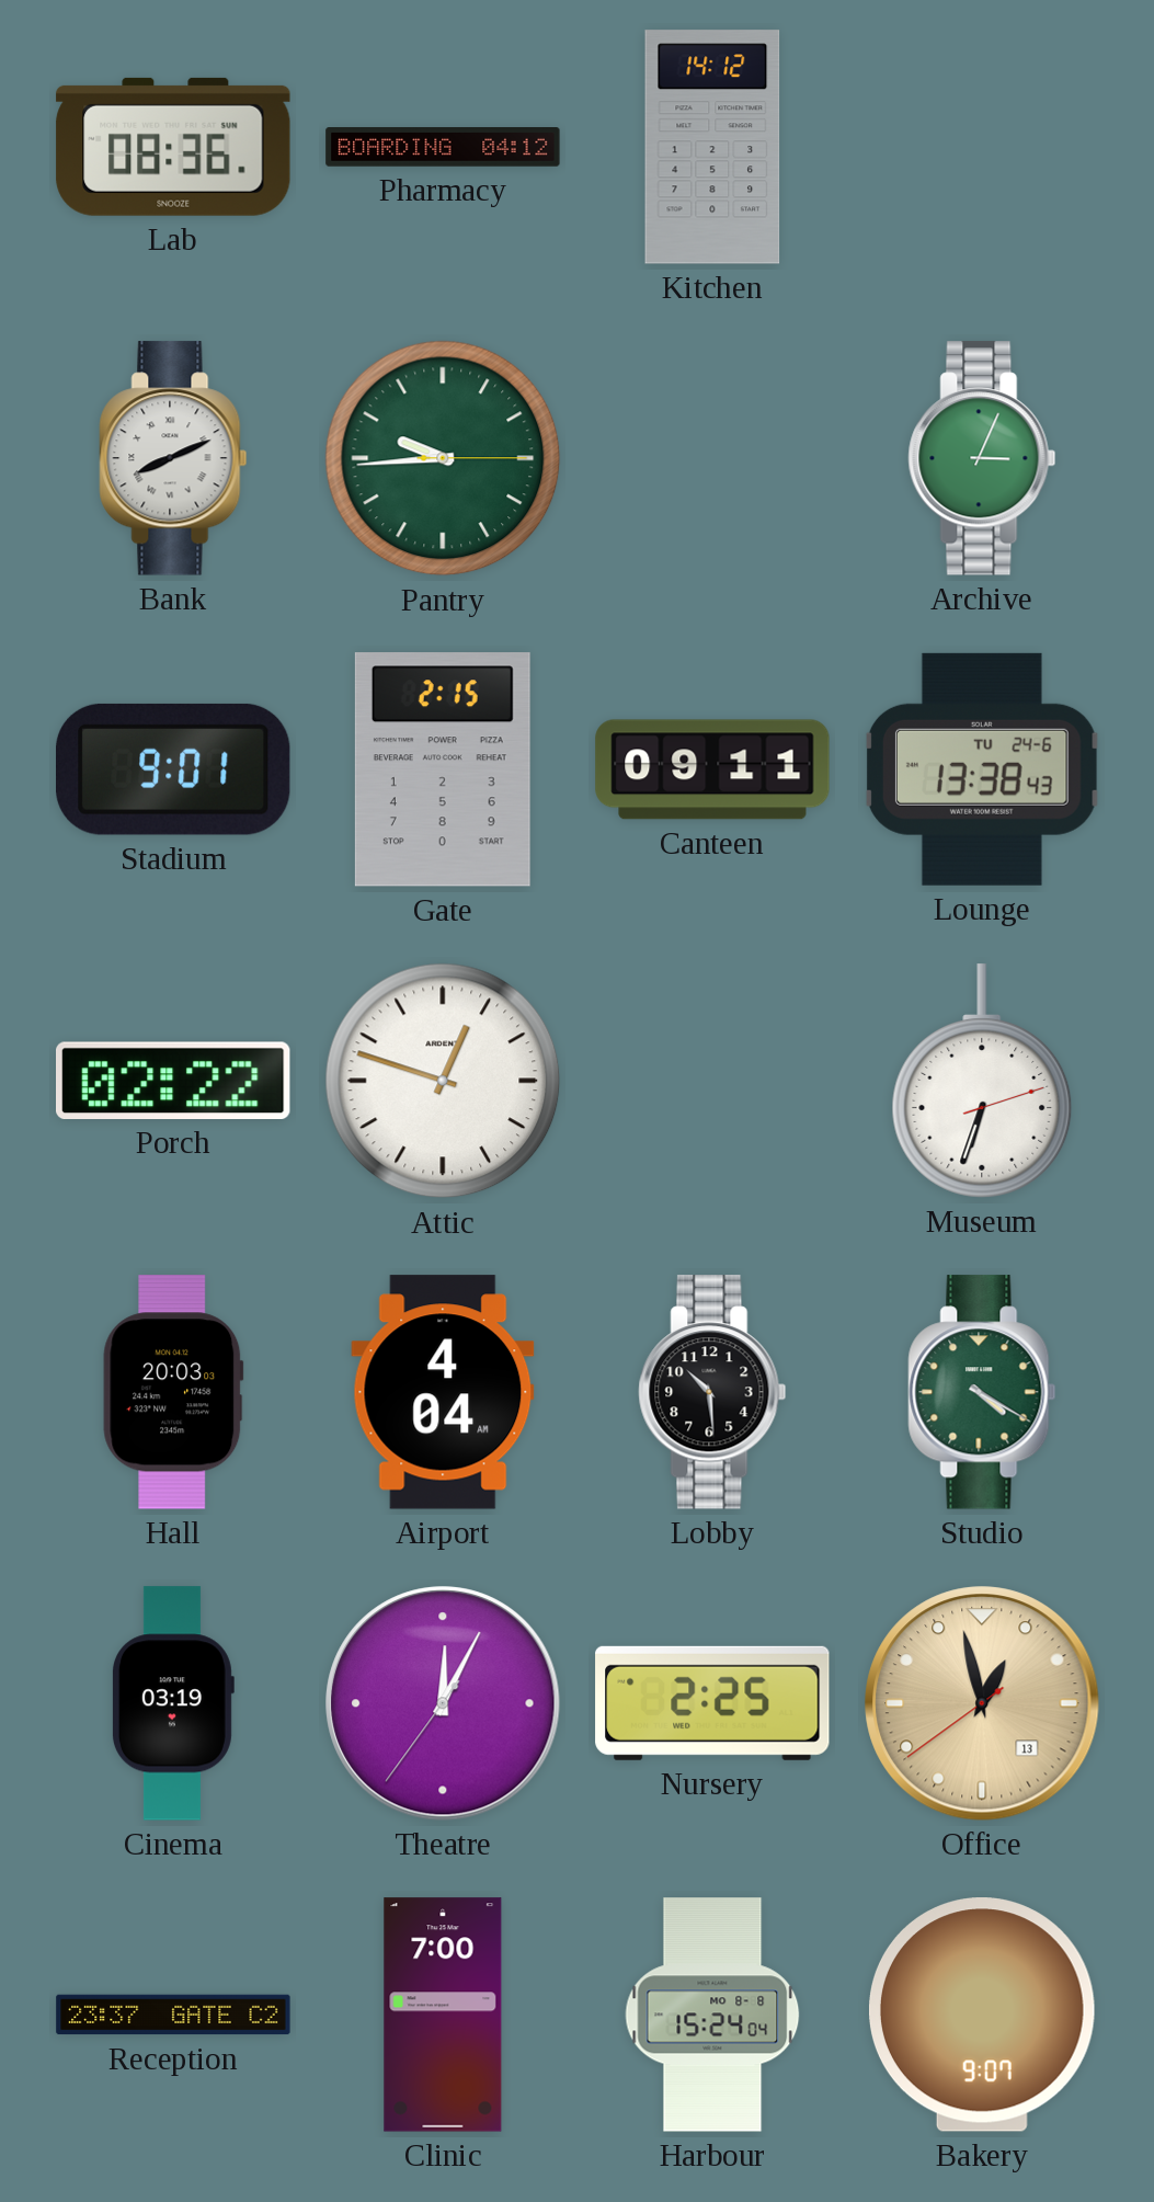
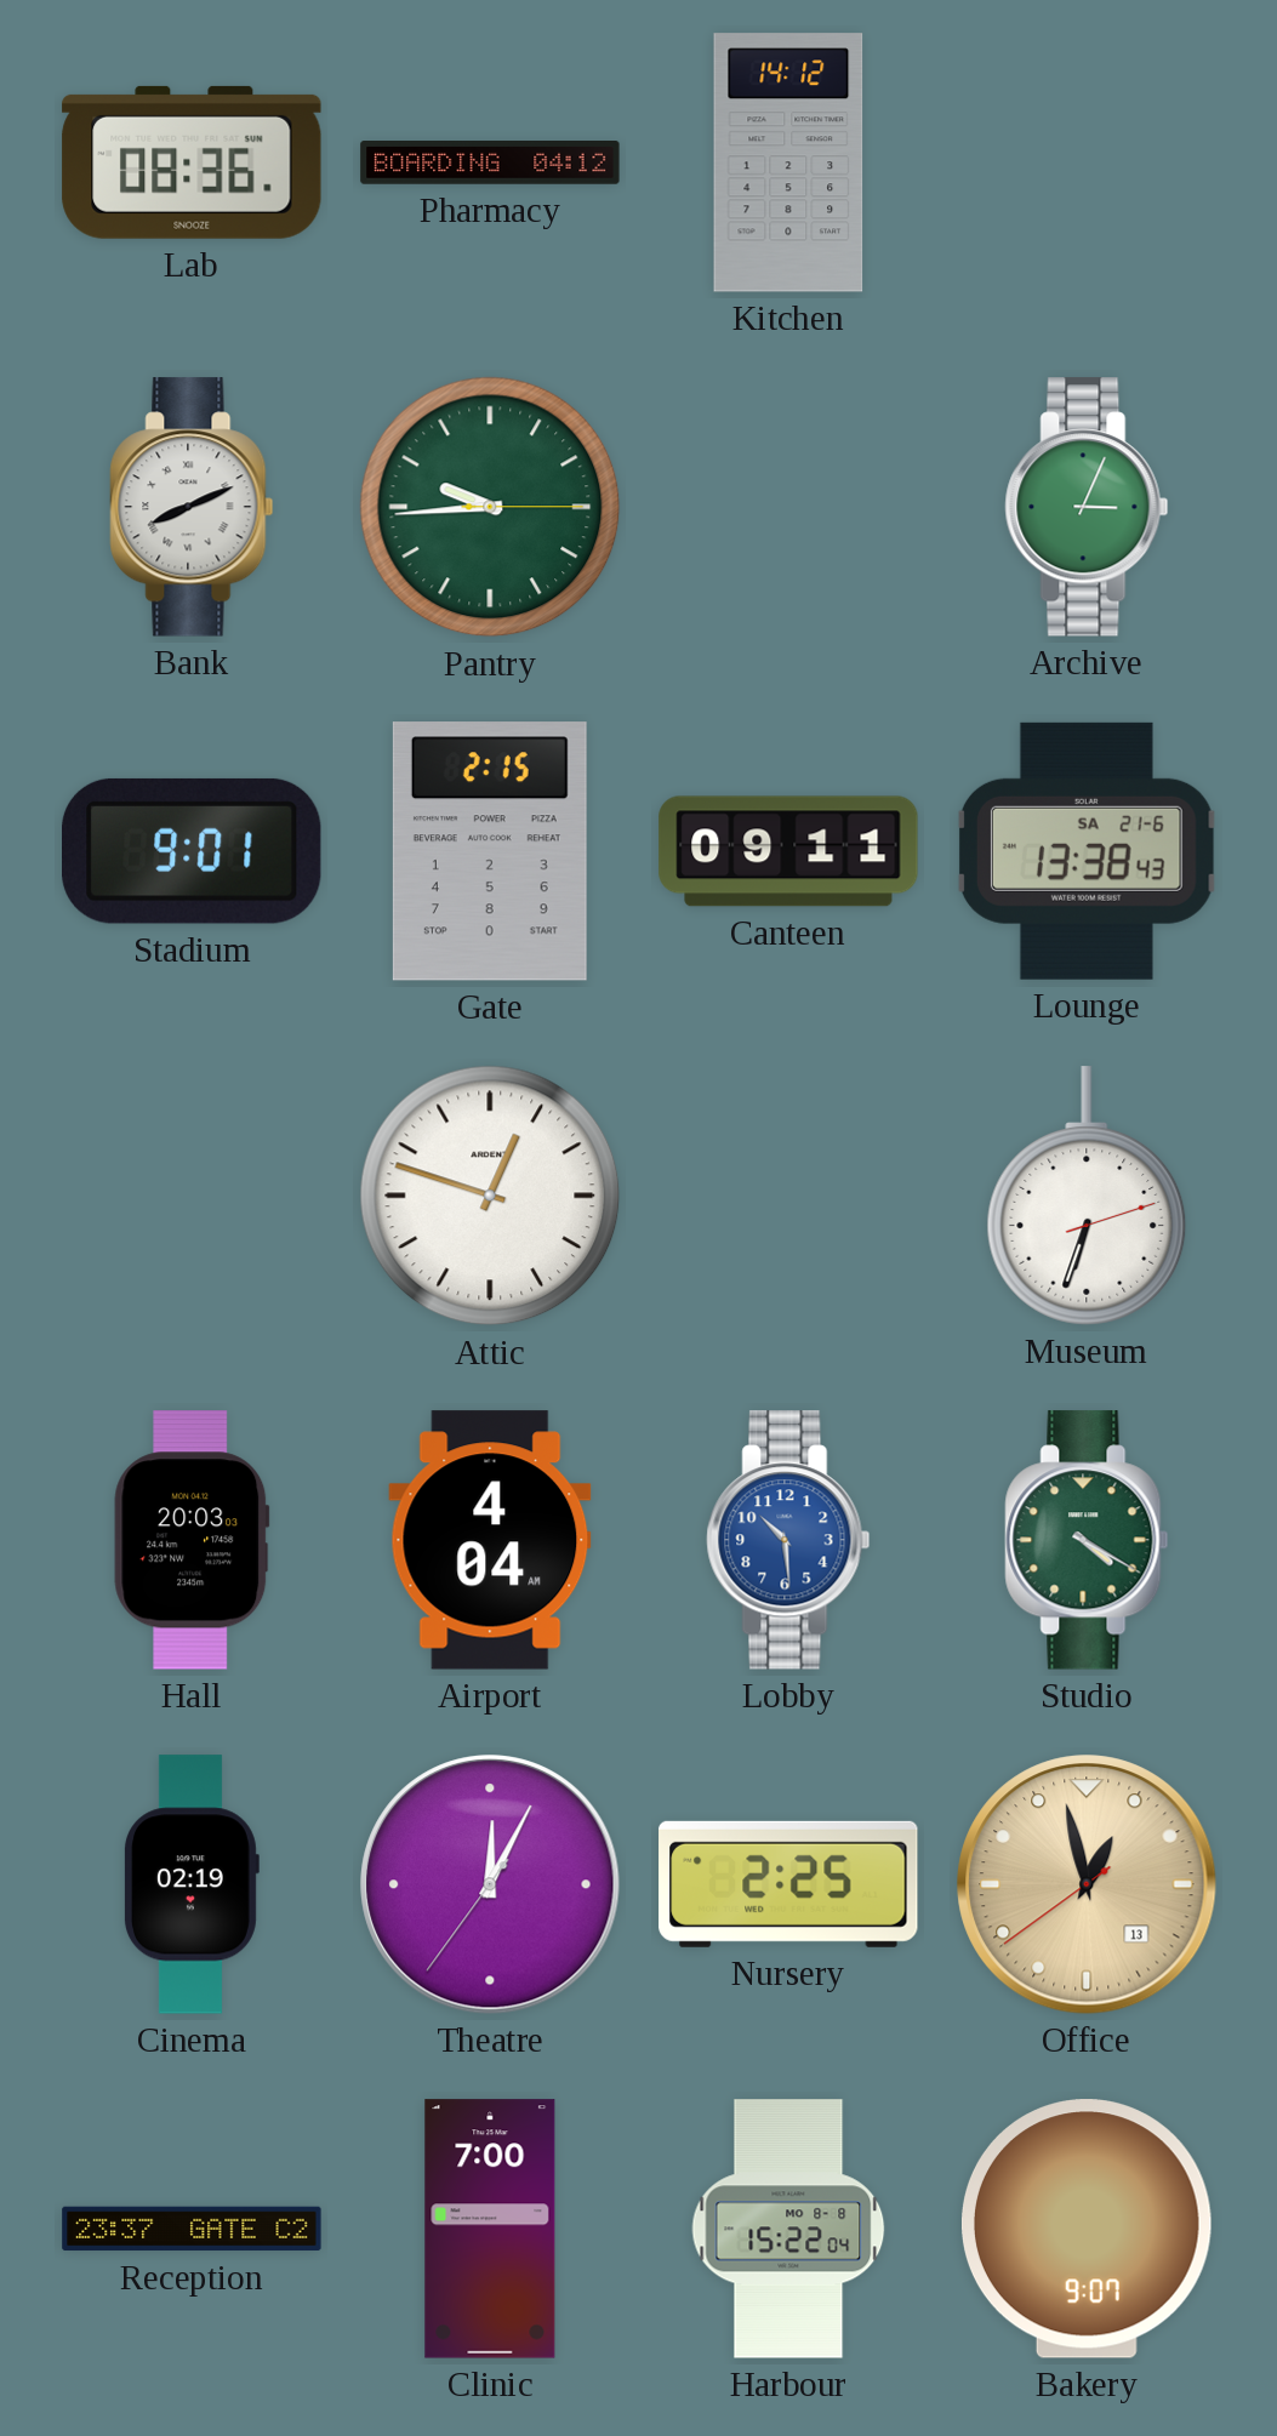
Lounge date: TU 24-6 -> SA 21-6 (1087, 851)
Porch: 02:22 -> none (174, 1081)
Lobby dial: black -> blue (788, 1540)
Cinema: 03:19 -> 02:19 (190, 1884)
Harbour: 15:24 -> 15:22 (788, 2229)
